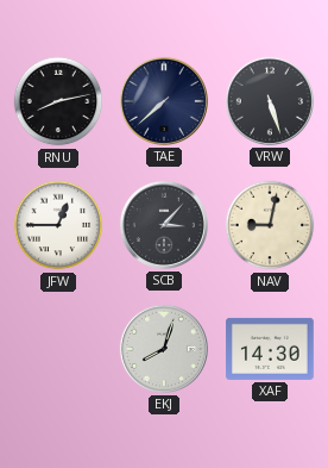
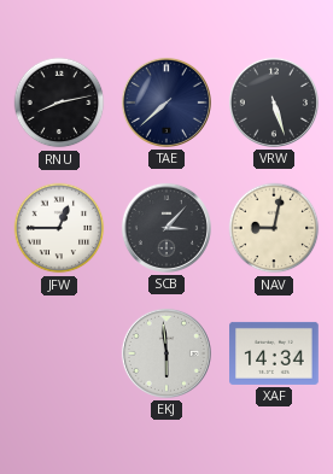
EKJ: 8:03 -> 5:59 (166, 353)
XAF: 14:30 -> 14:34 (274, 353)
